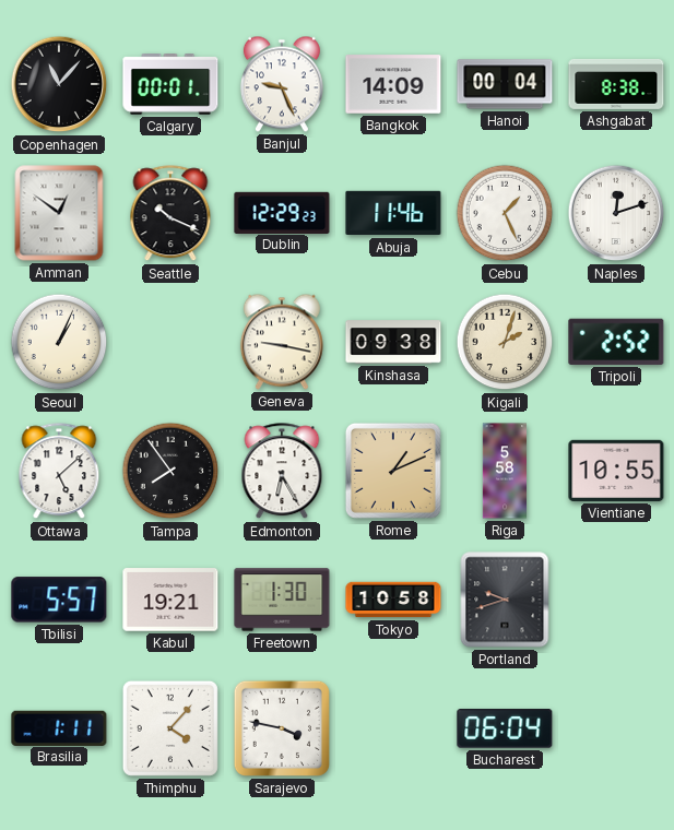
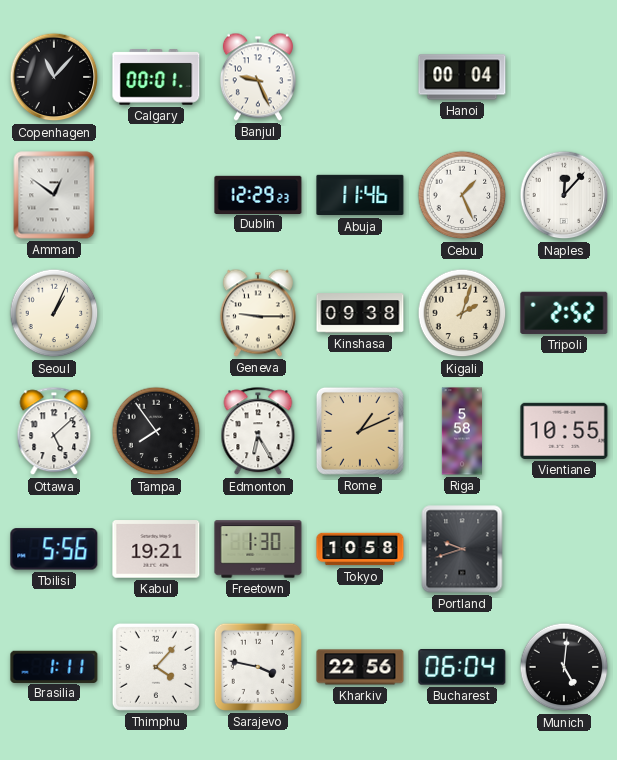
Bangkok: 14:09 -> none (393, 84)
Ashgabat: 8:38 -> none (616, 84)
Seattle: 10:19 -> none (170, 214)
Naples: 12:12 -> 12:07 (564, 195)
Geneva: 9:17 -> 9:15 (258, 313)
Tbilisi: 5:57 -> 5:56 (54, 549)
Kharkiv: none -> 22:56 (360, 667)
Munich: none -> 5:01 (564, 667)
